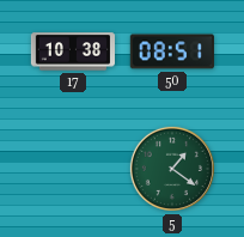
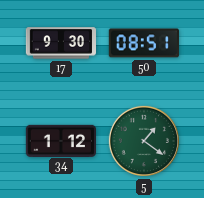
17: 10:38 -> 9:30 (60, 43)
34: none -> 1:12 (60, 140)
